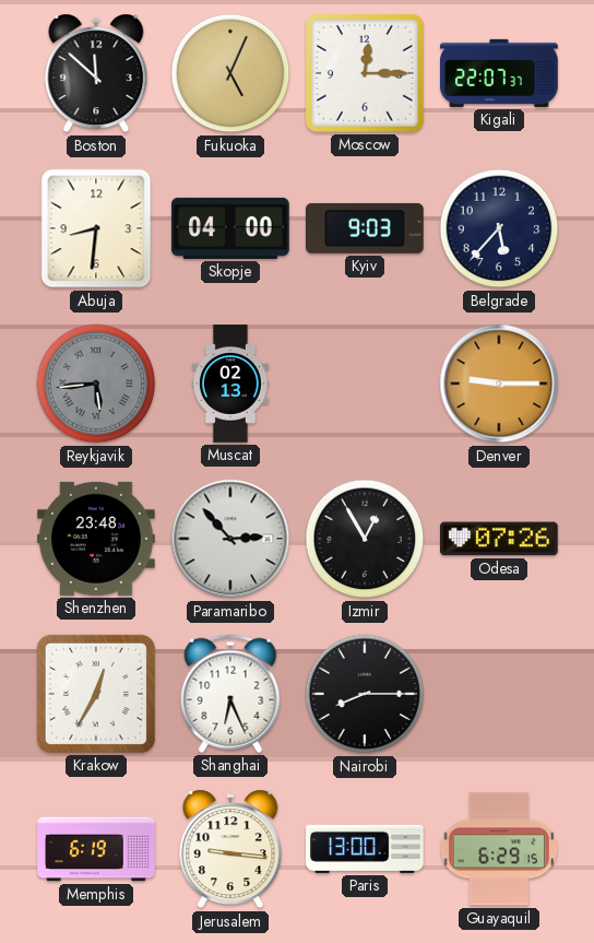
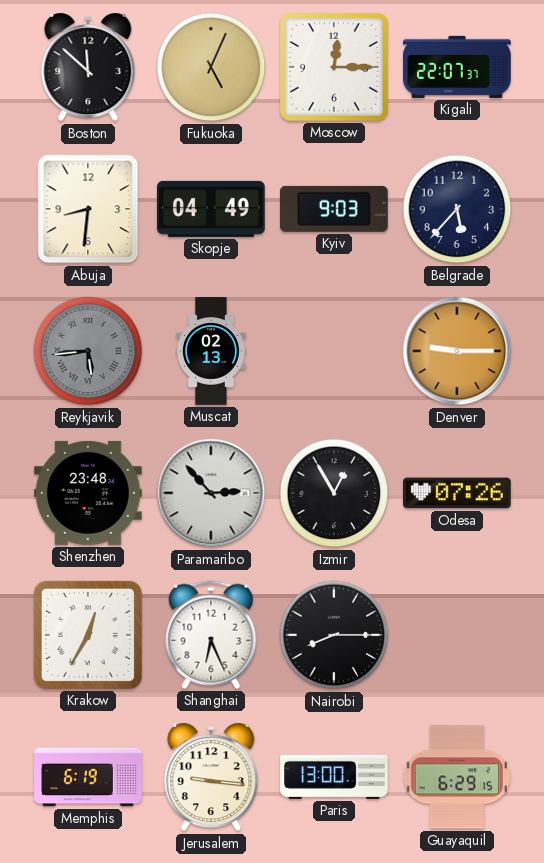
Skopje: 04:00 -> 04:49 (211, 209)
